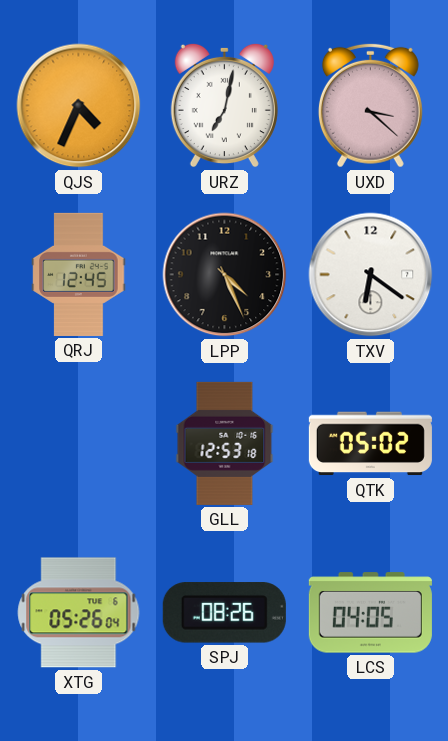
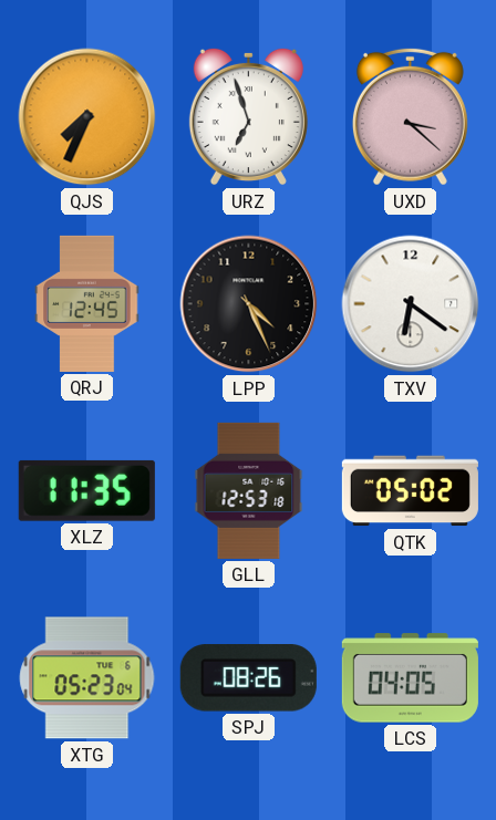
QJS: 4:34 -> 7:34 (87, 117)
URZ: 7:02 -> 6:57 (248, 116)
XLZ: none -> 11:35 (86, 490)
XTG: 05:26 -> 05:23 (87, 678)
